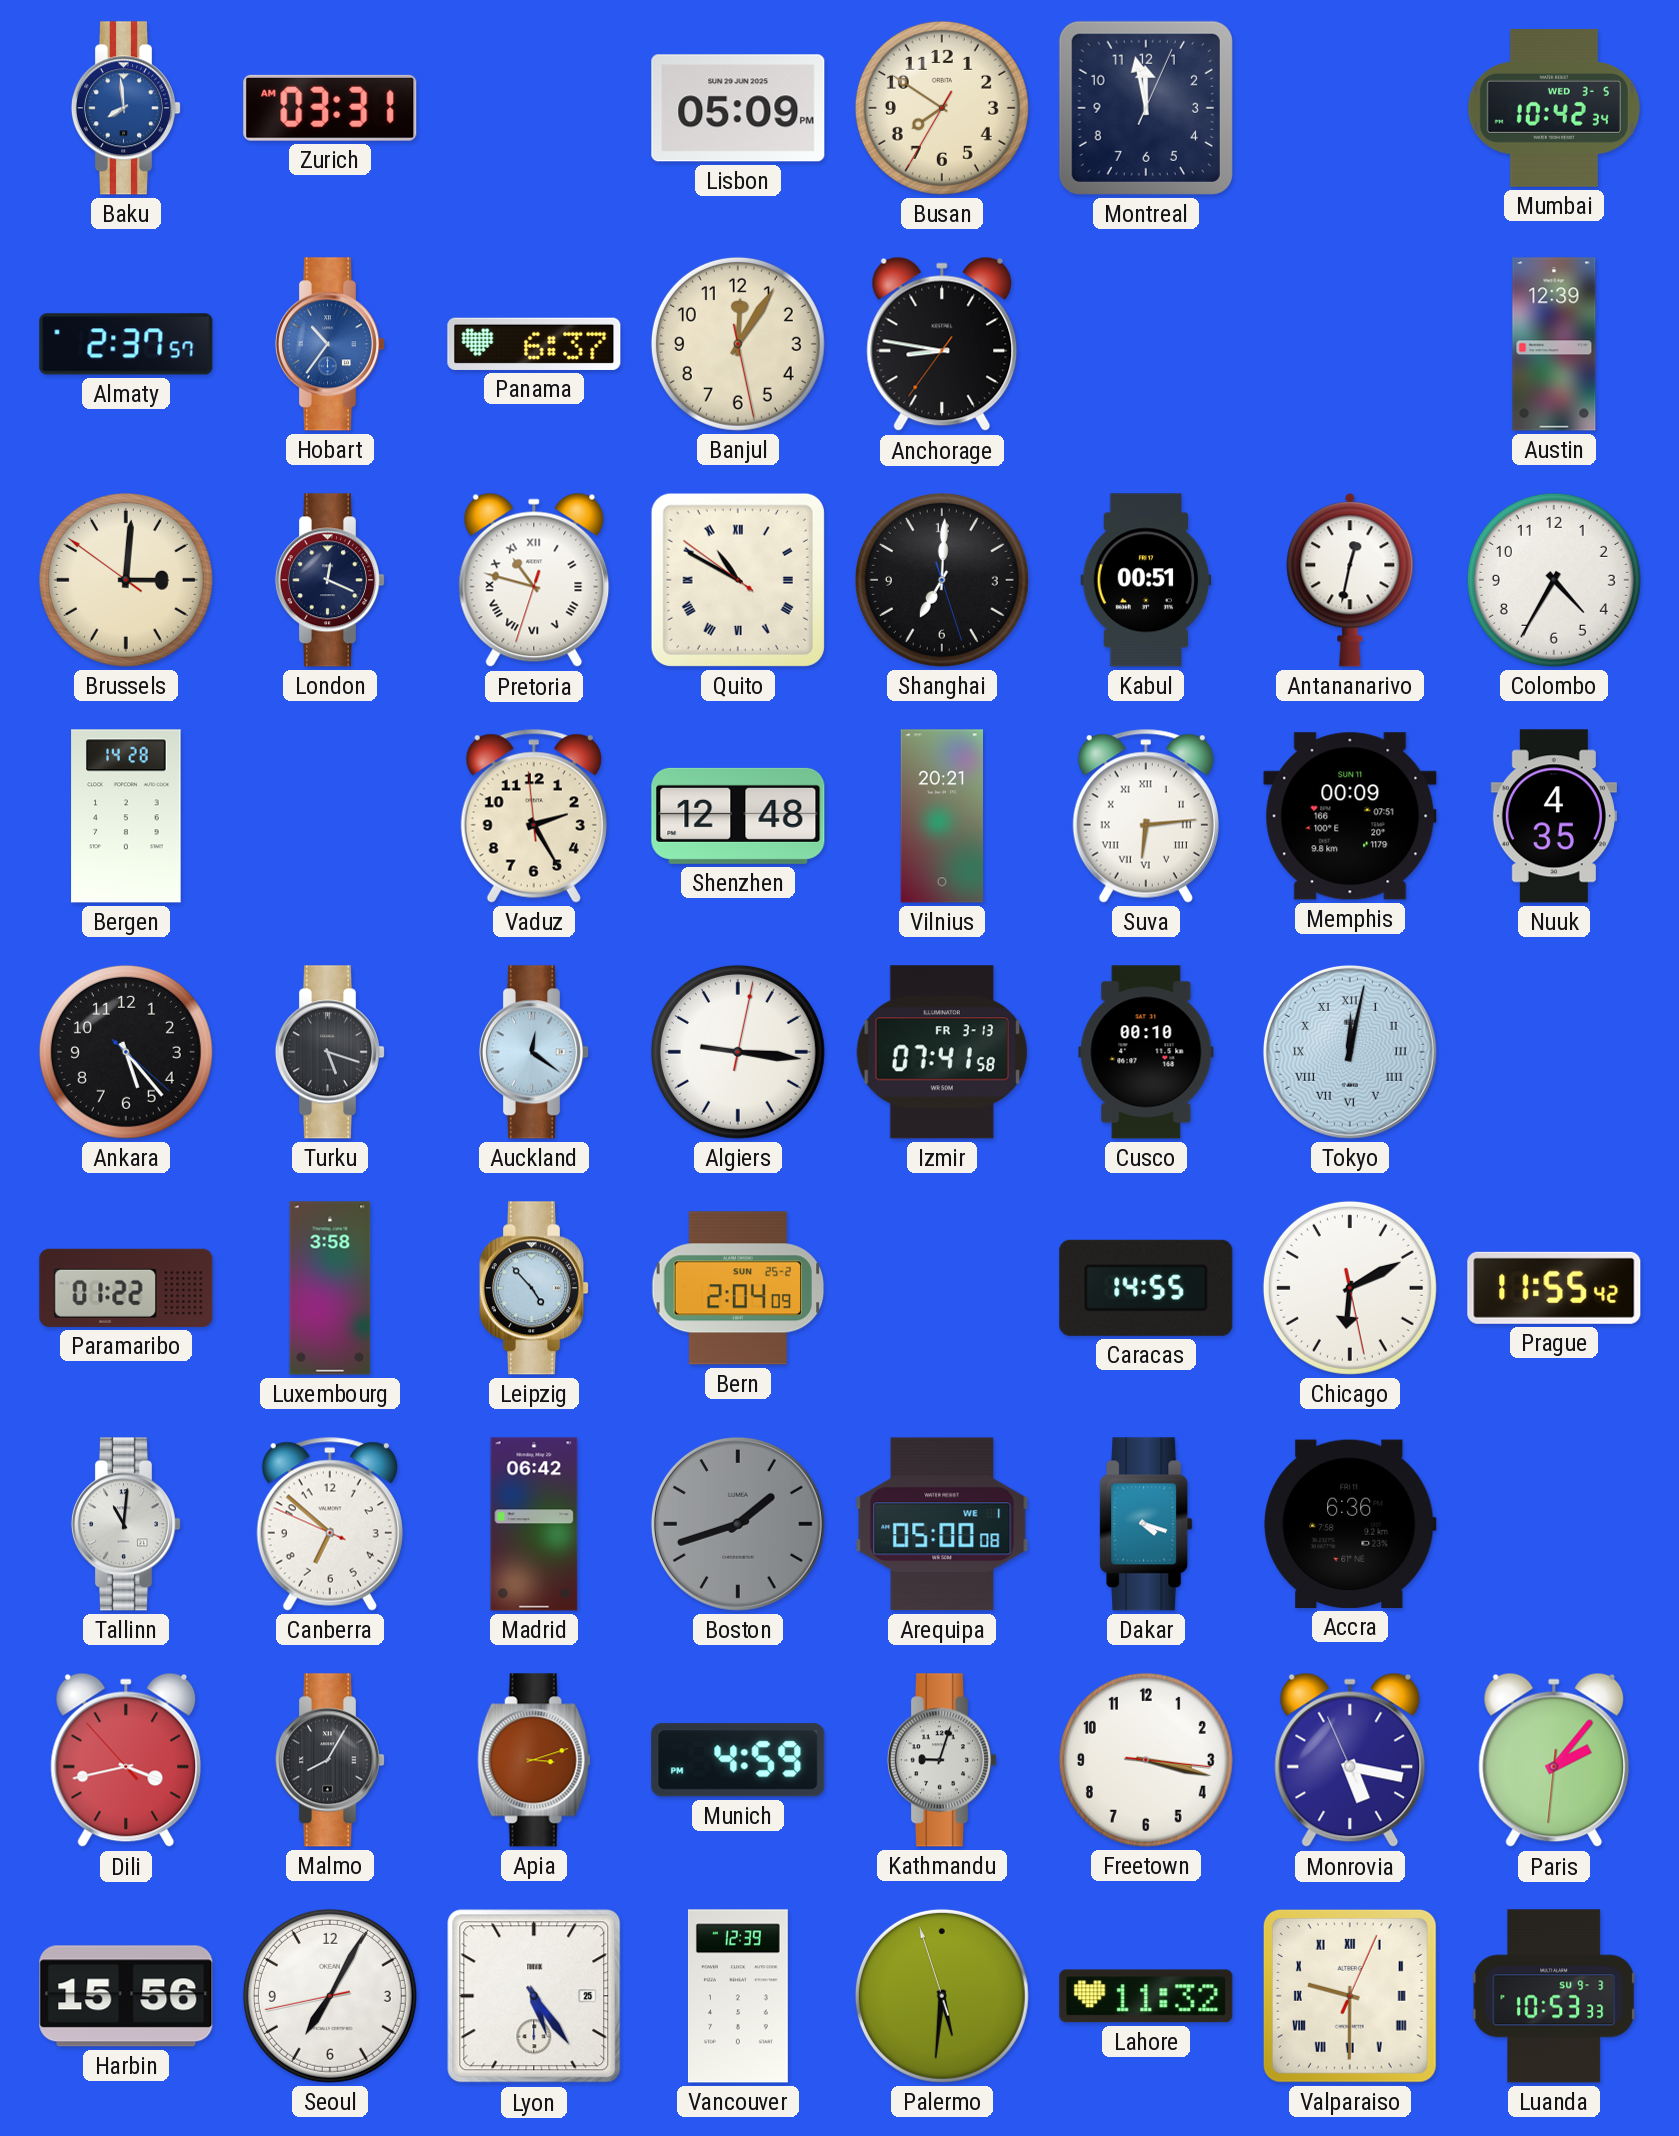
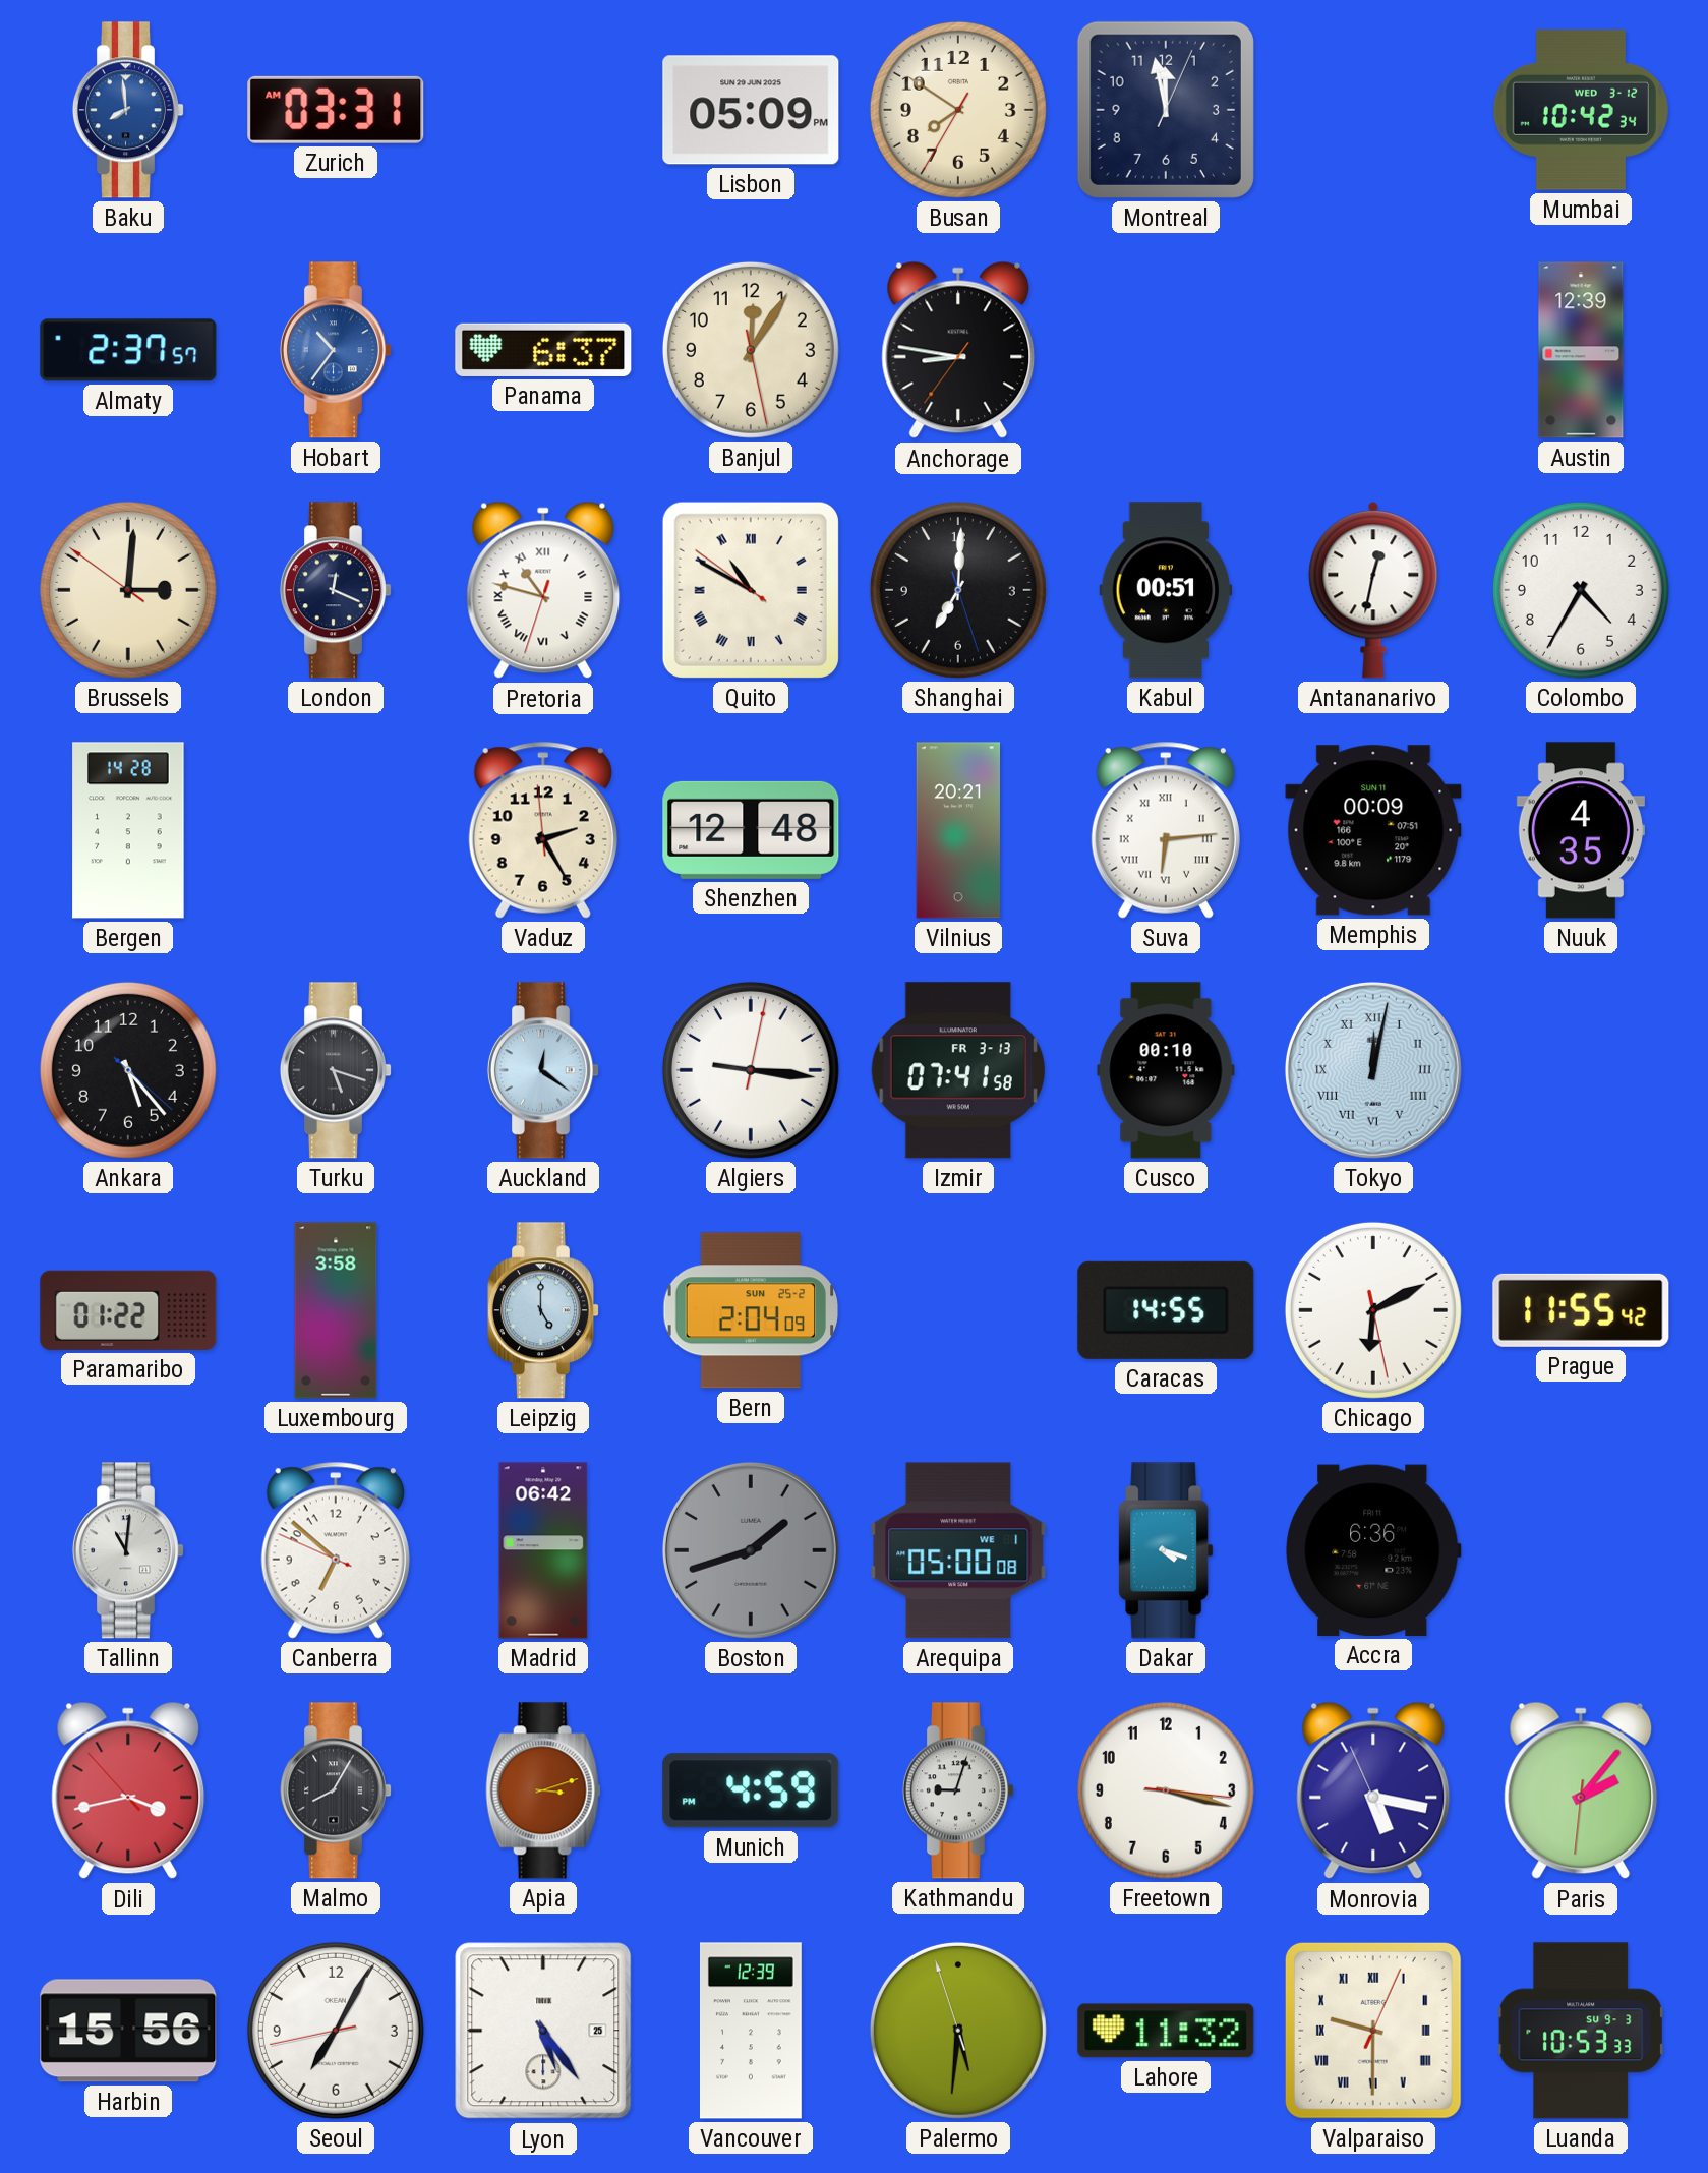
Mumbai date: WED 3-5 -> WED 3-12 (1581, 110)
Leipzig: 4:53 -> 5:00 (543, 1310)
